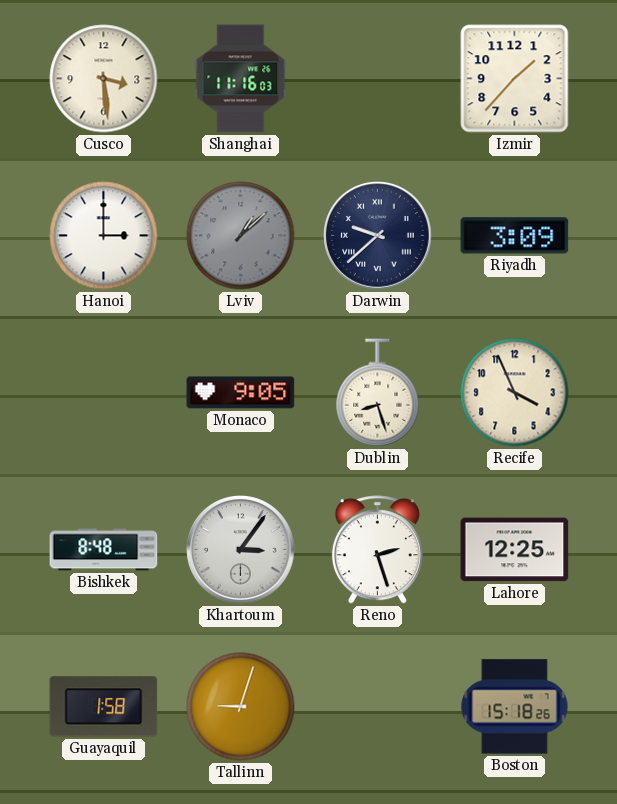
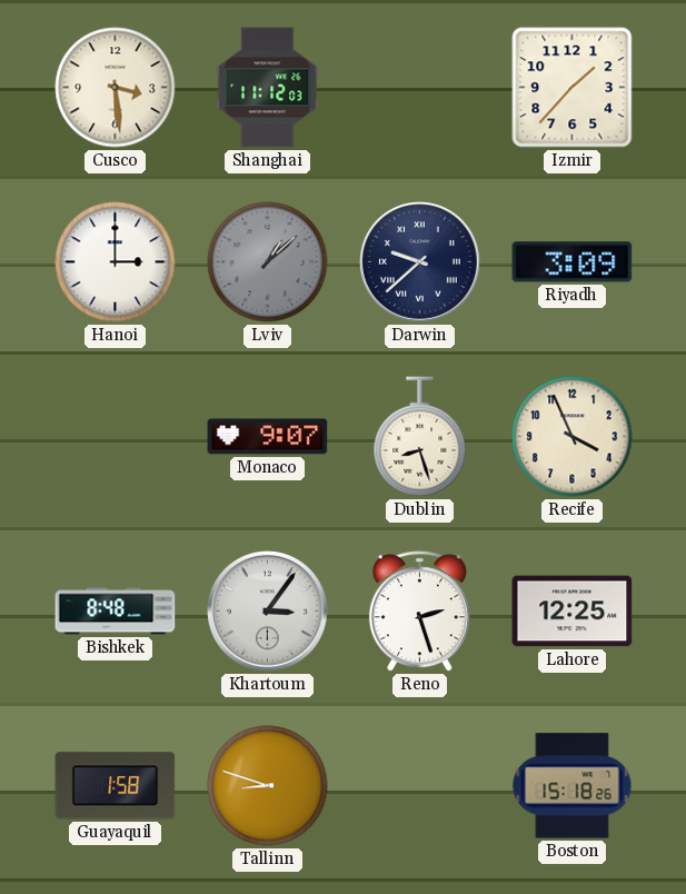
Shanghai: 11:16 -> 11:12 (268, 88)
Monaco: 9:05 -> 9:07 (268, 437)
Tallinn: 9:03 -> 8:48 (268, 786)
